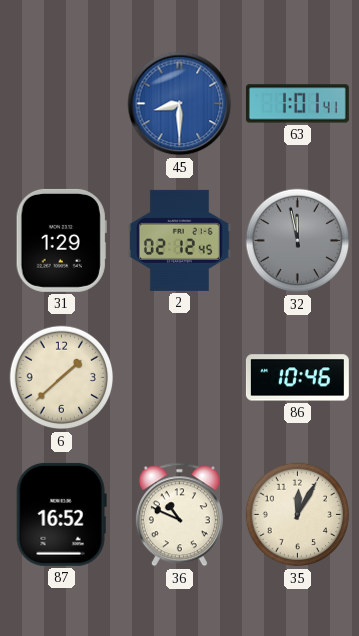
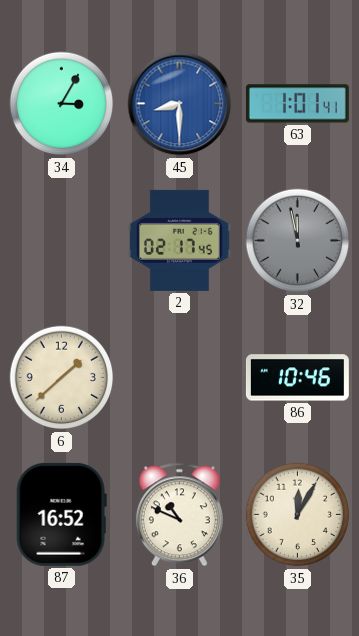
34: none -> 3:05 (62, 104)
31: 1:29 -> none (61, 240)
2: 02:12 -> 02:17 (179, 240)
